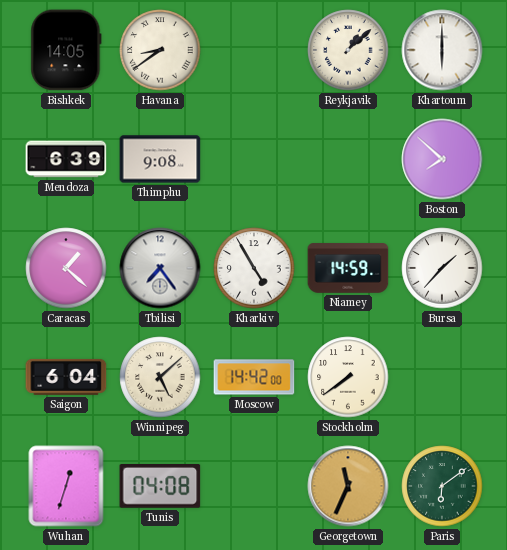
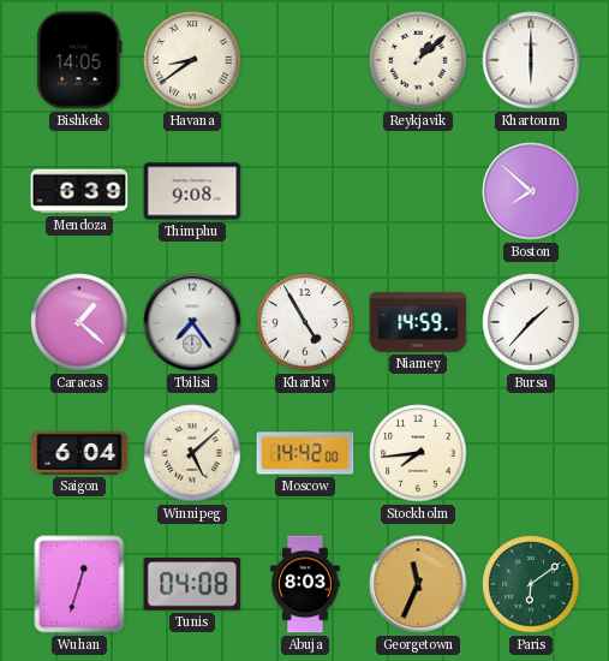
Stockholm: 7:39 -> 7:44 (418, 453)
Abuja: none -> 8:03 (305, 584)
